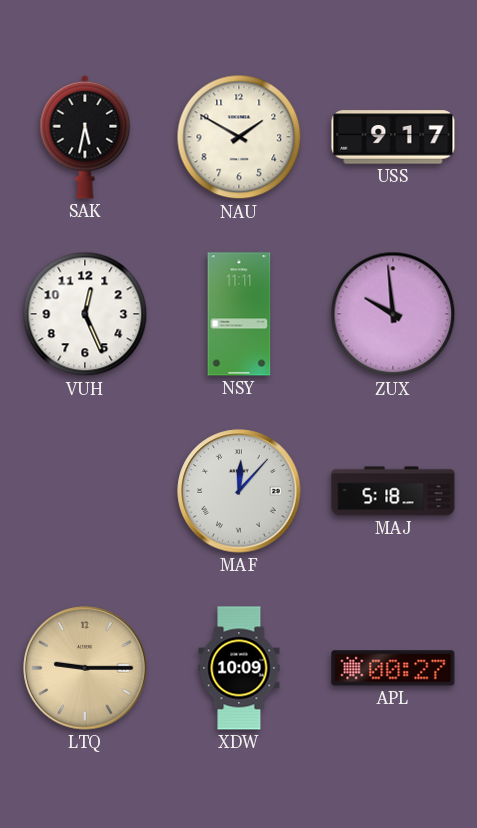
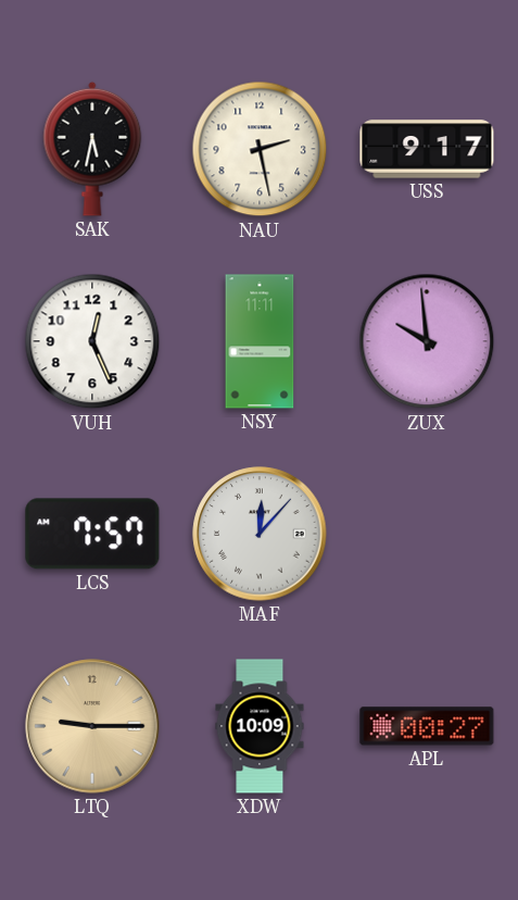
NAU: 1:50 -> 2:28 (260, 149)
LCS: none -> 7:57 (92, 534)
MAJ: 5:18 -> none (393, 491)
